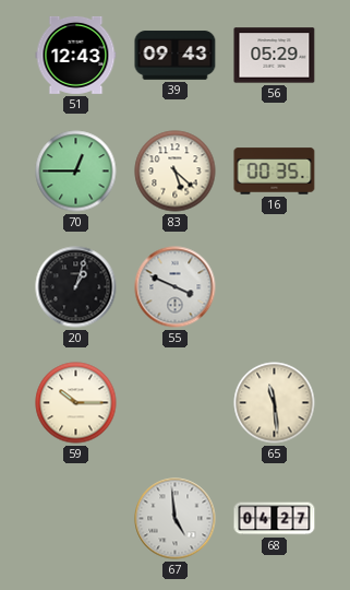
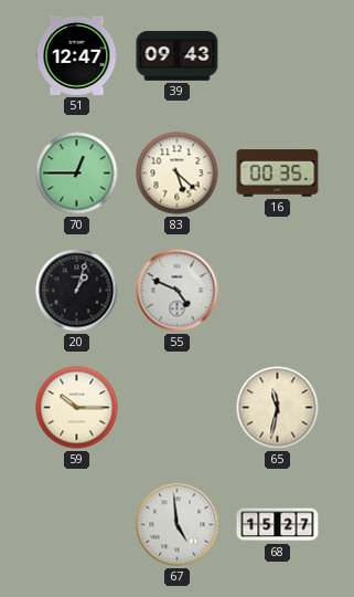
51: 12:43 -> 12:47 (77, 55)
56: 05:29 -> none (275, 56)
55: 3:49 -> 4:49 (178, 291)
65: 11:29 -> 11:32 (278, 408)
68: 04:27 -> 15:27 (278, 525)
